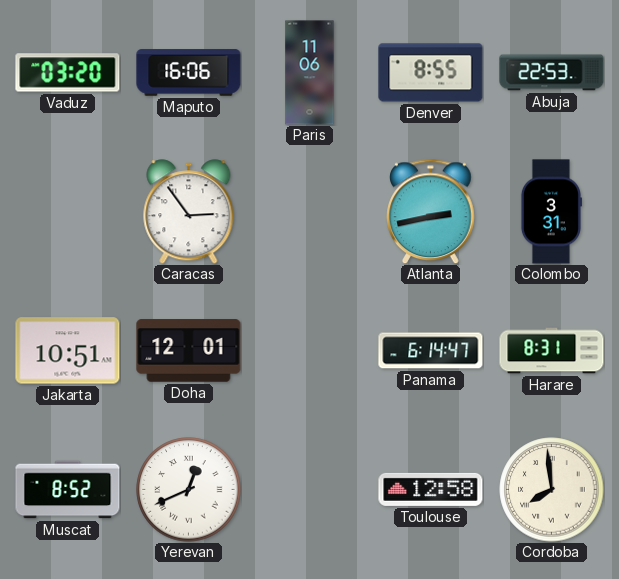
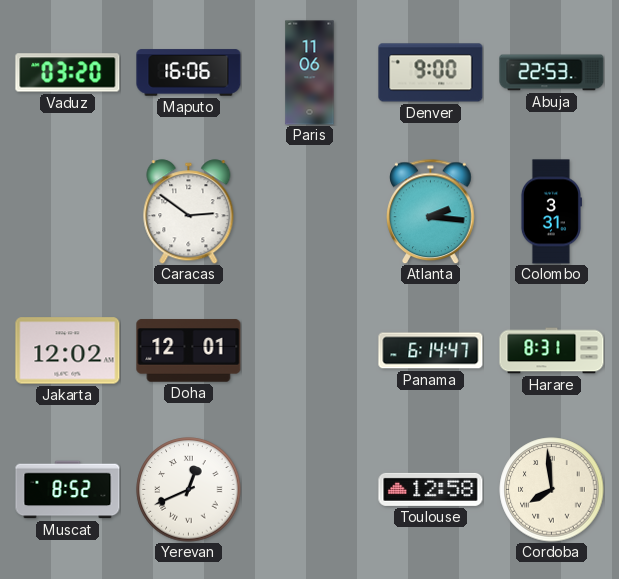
Denver: 8:55 -> 9:00 (431, 73)
Caracas: 2:54 -> 2:51 (189, 212)
Atlanta: 2:43 -> 2:16 (431, 211)
Jakarta: 10:51 -> 12:02 (68, 351)
